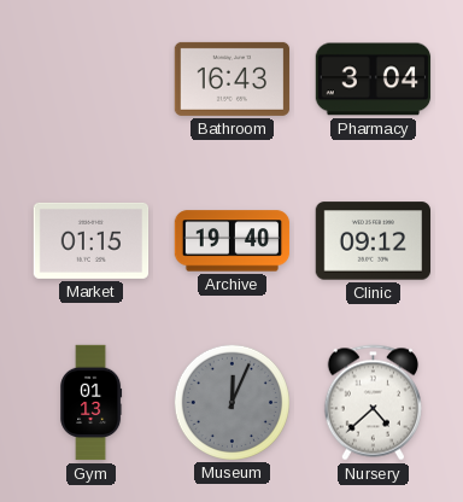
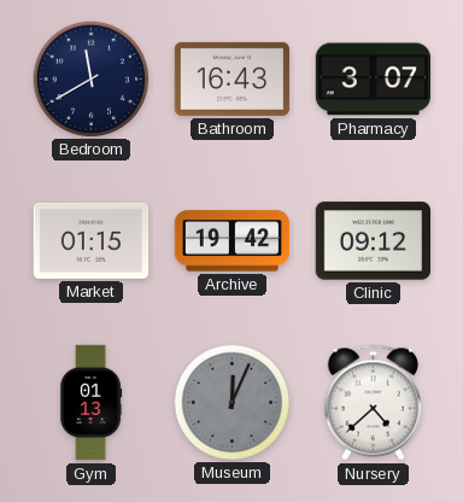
Bedroom: none -> 11:40 (90, 78)
Pharmacy: 3:04 -> 3:07 (374, 80)
Archive: 19:40 -> 19:42 (233, 241)
